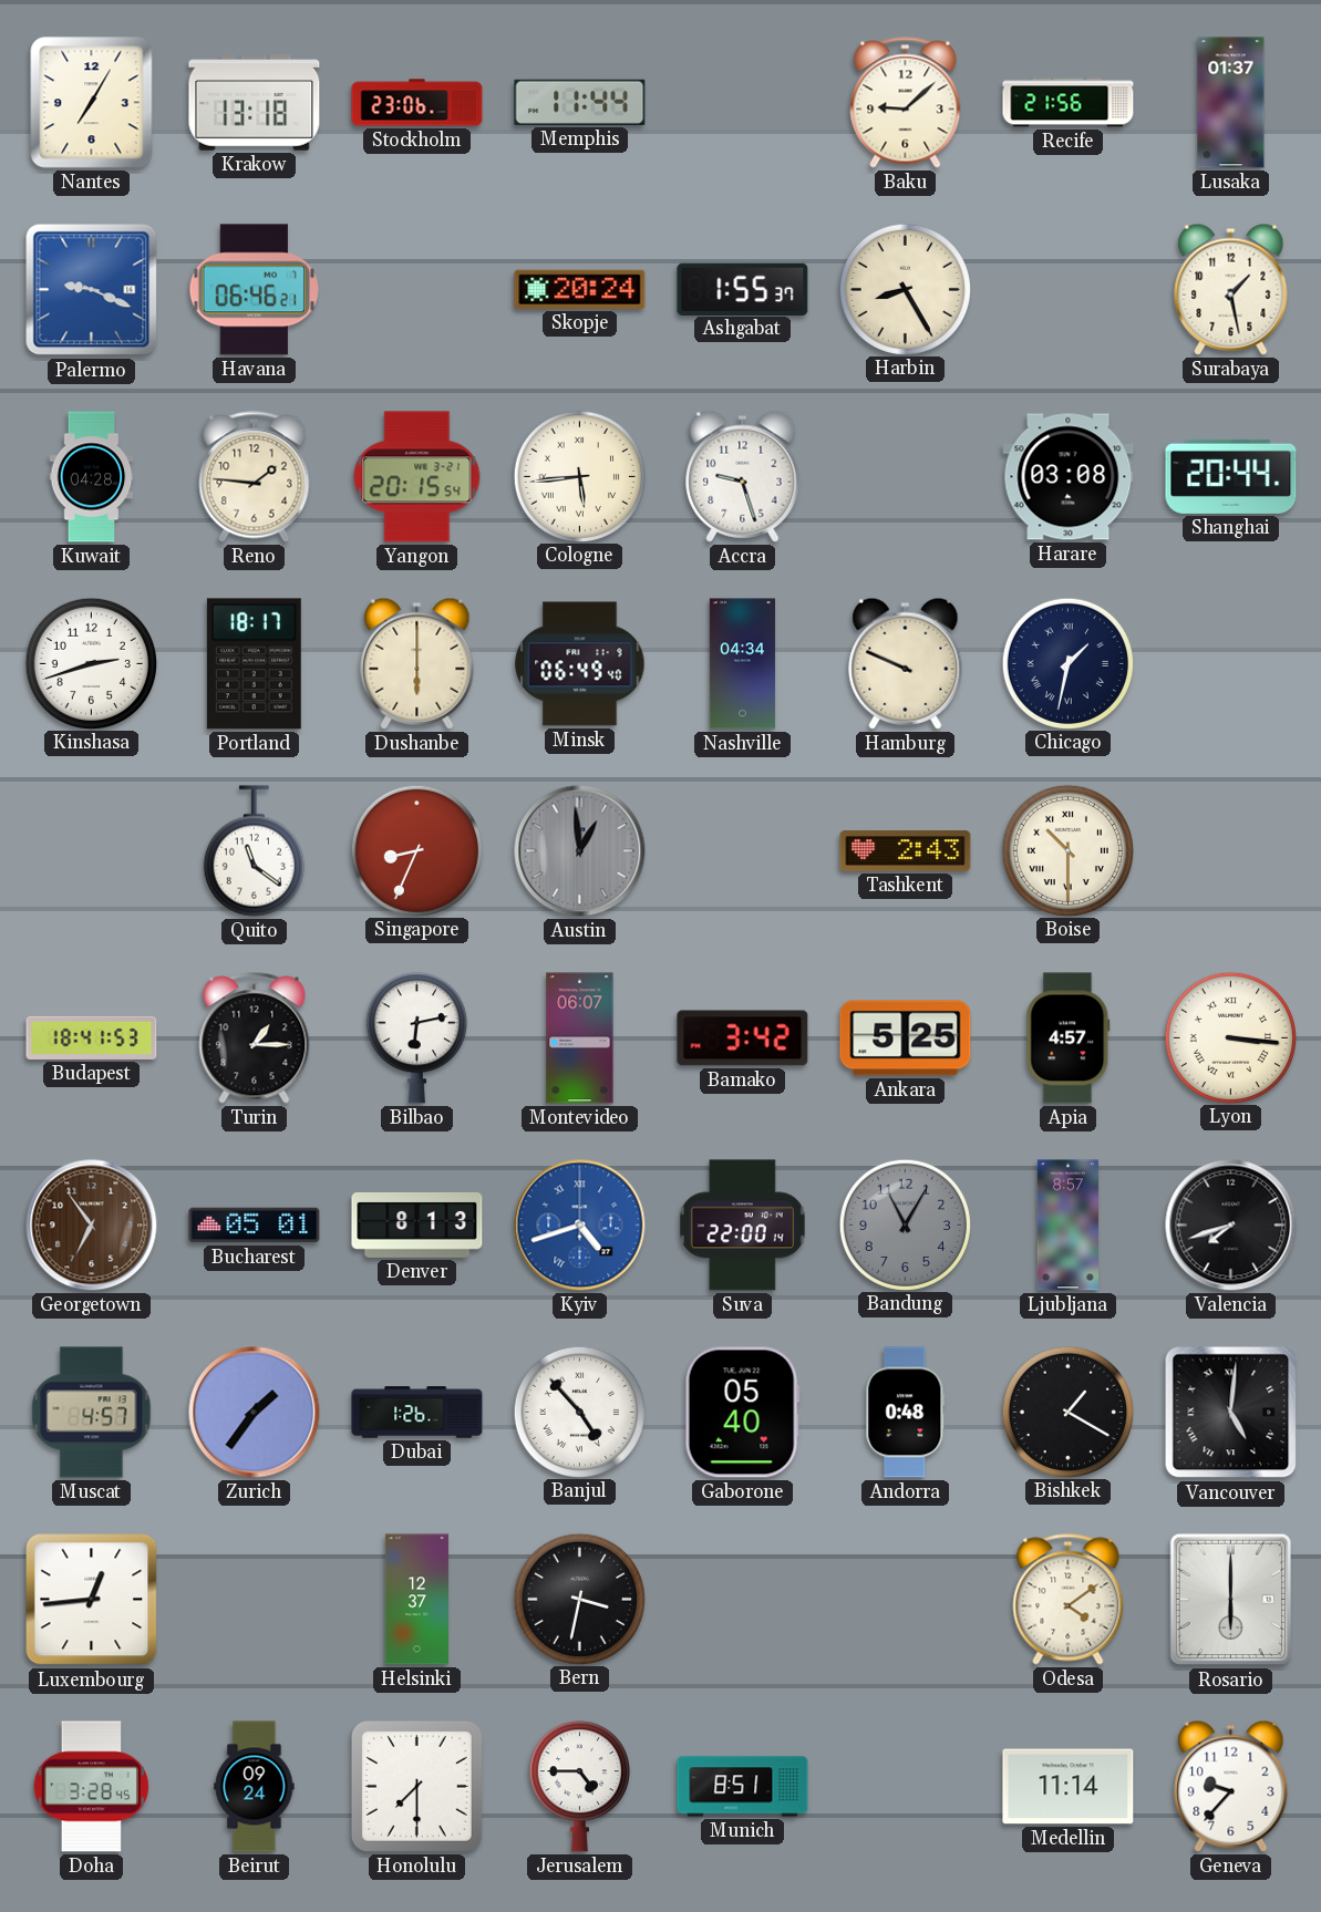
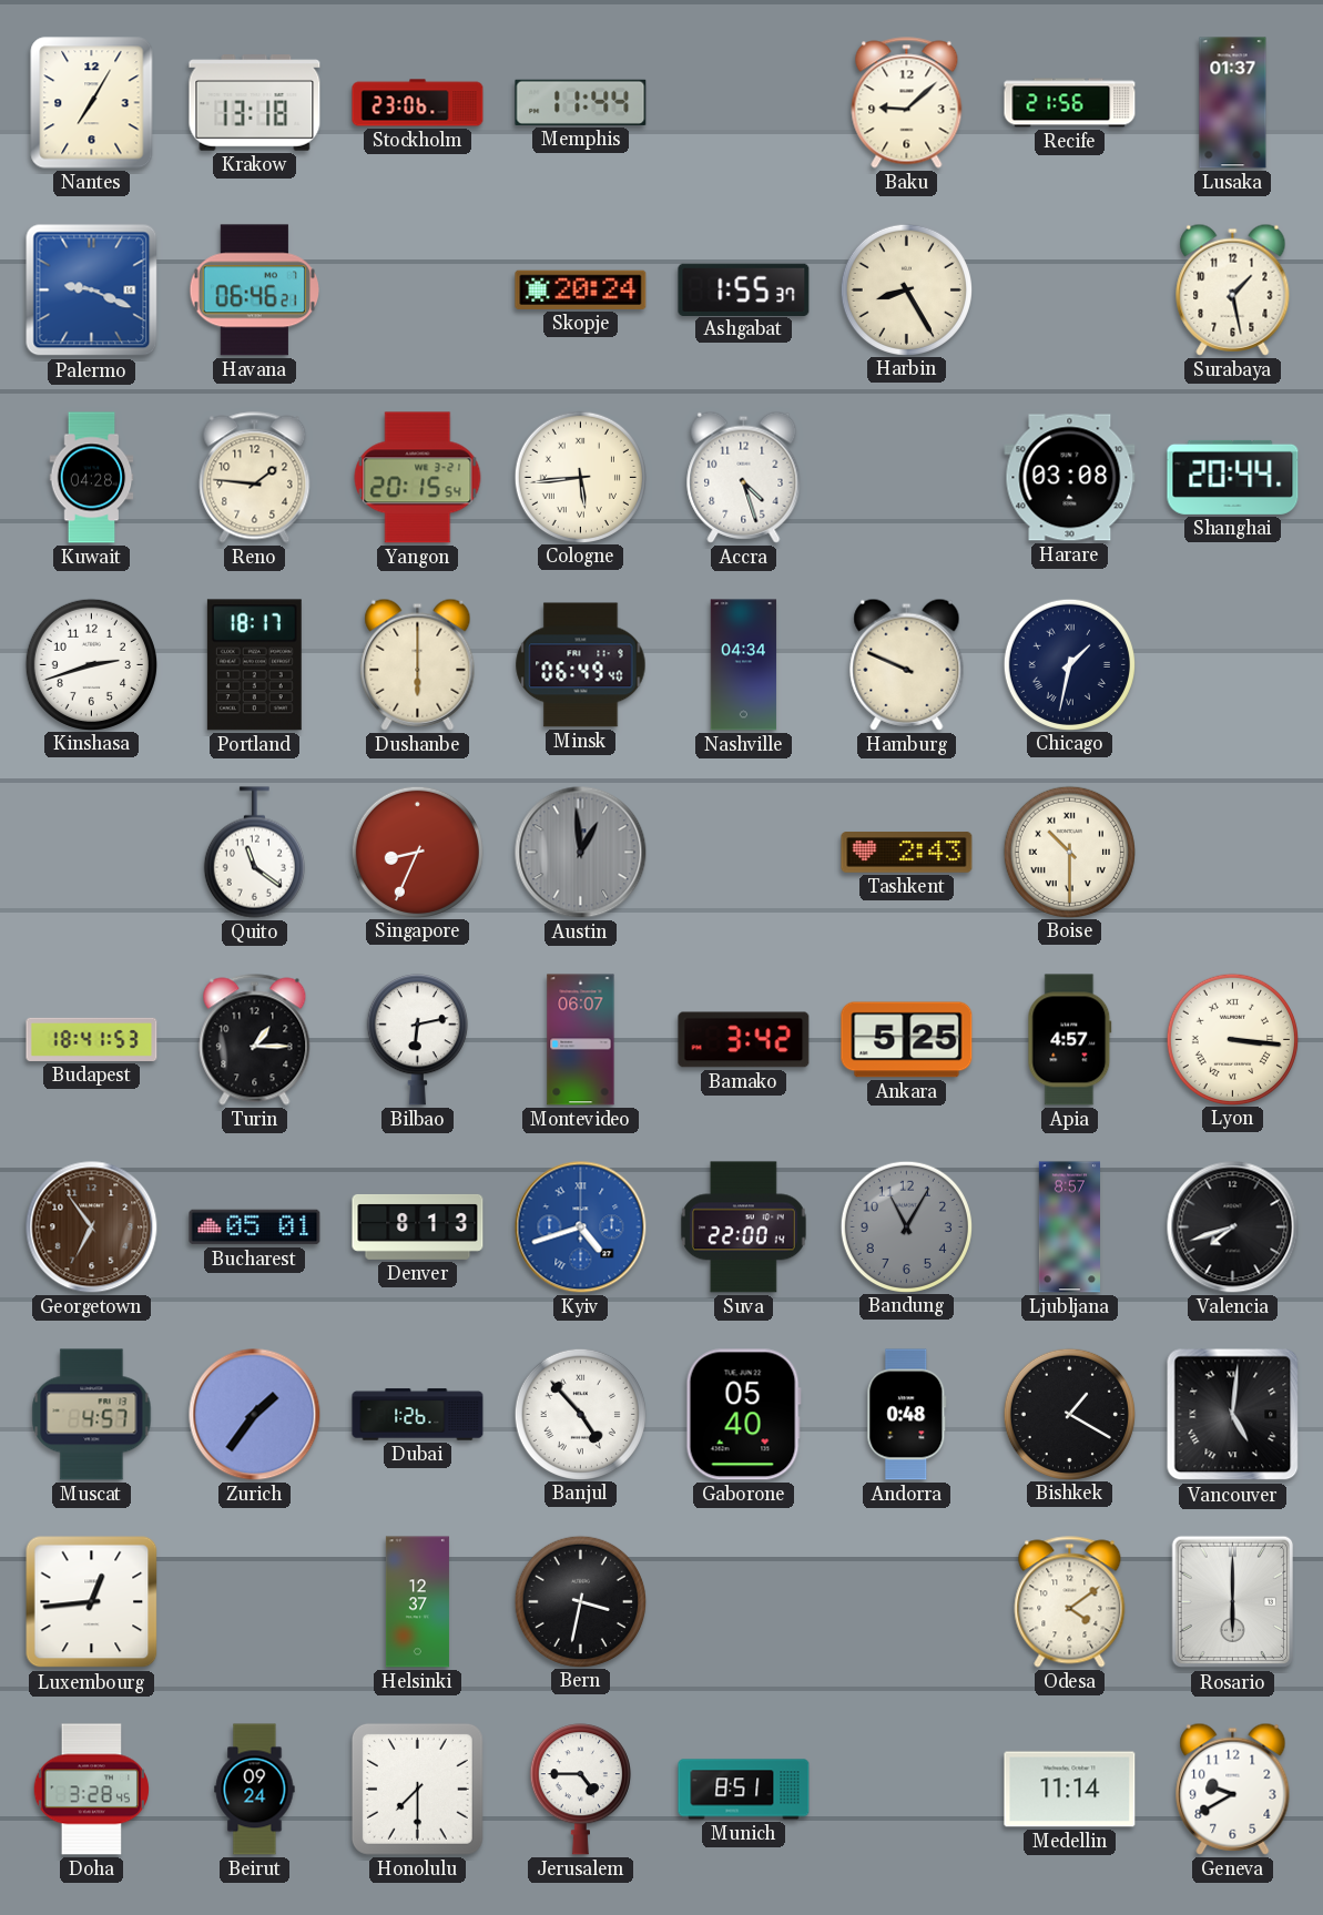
Accra: 9:27 -> 4:27 (744, 477)
Geneva: 9:37 -> 9:40 (1233, 1789)
